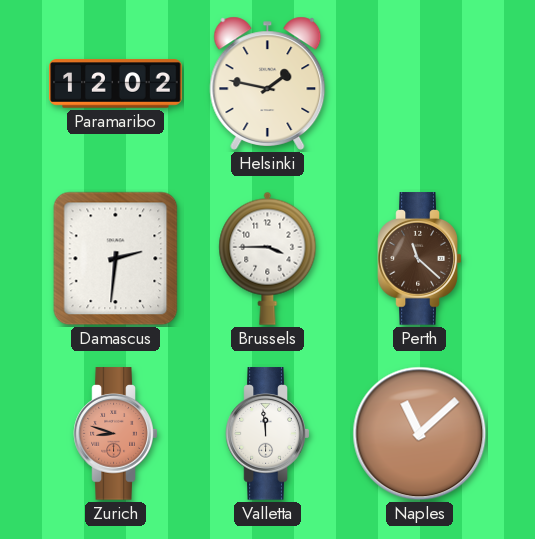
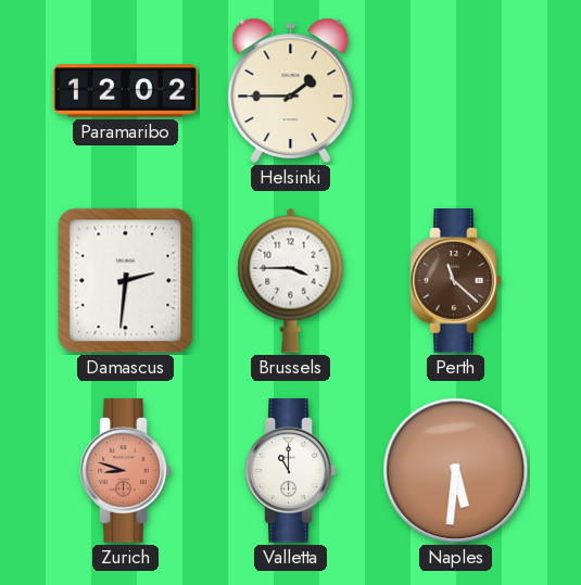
Helsinki: 1:47 -> 1:45 (291, 90)
Valletta: 11:59 -> 11:00 (291, 471)
Naples: 11:08 -> 5:31 (456, 471)
